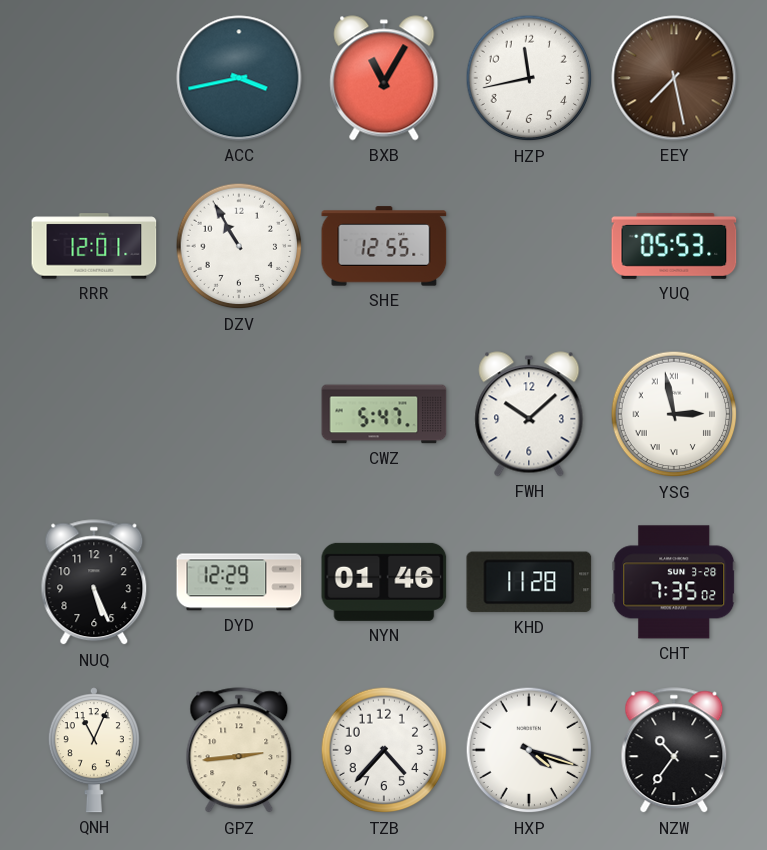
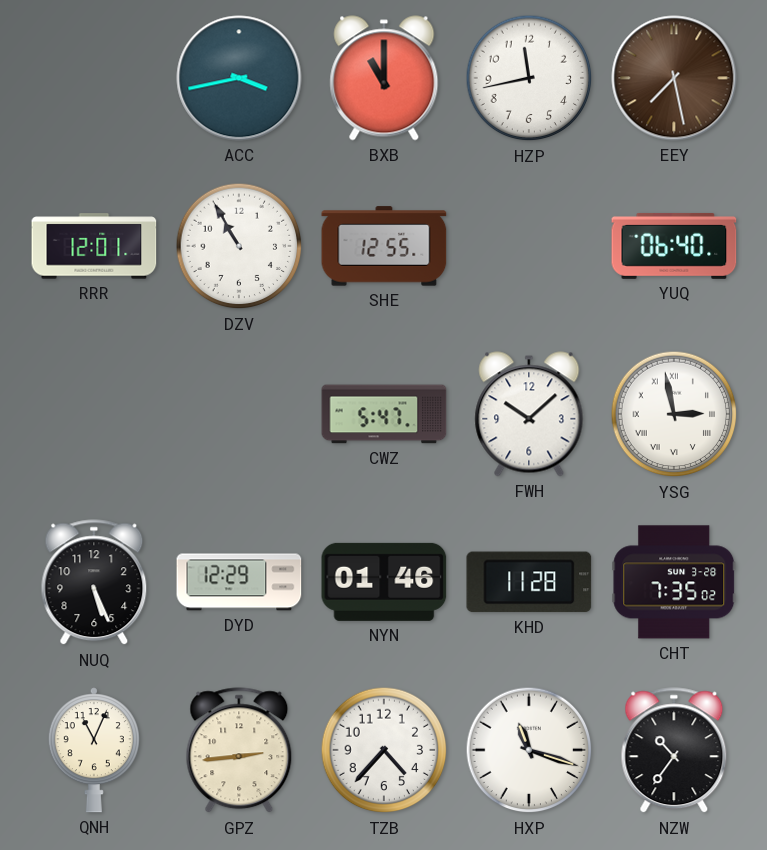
BXB: 11:05 -> 11:00 (384, 78)
YUQ: 05:53 -> 06:40 (674, 246)
HXP: 4:18 -> 11:18 (529, 750)
